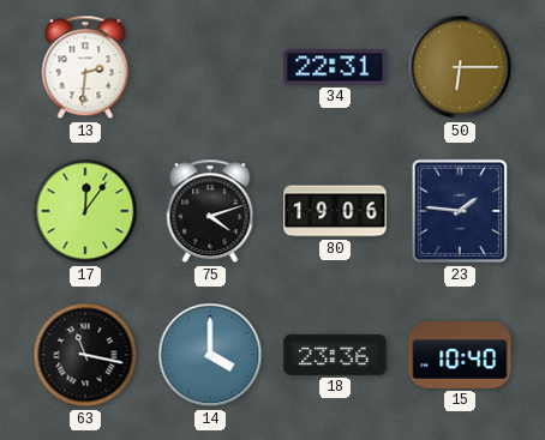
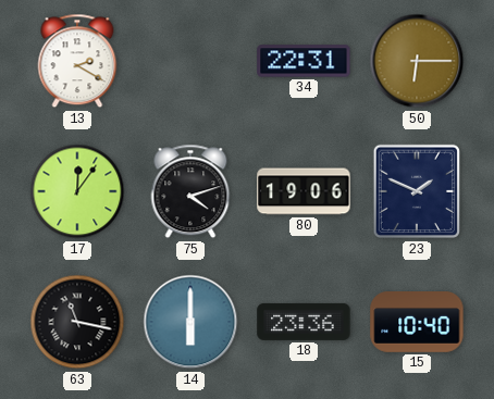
13: 2:31 -> 2:20 (77, 61)
23: 1:46 -> 1:49 (416, 191)
14: 4:00 -> 6:00 (190, 322)
